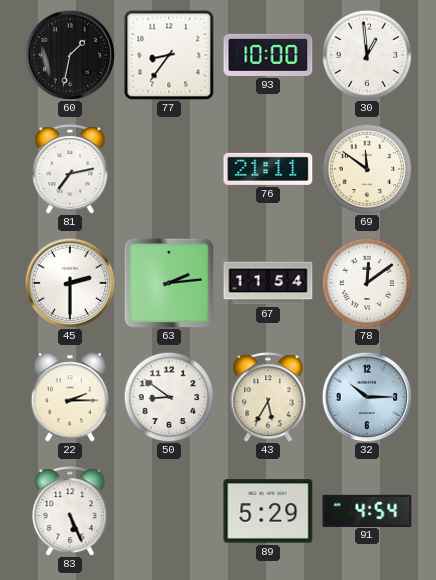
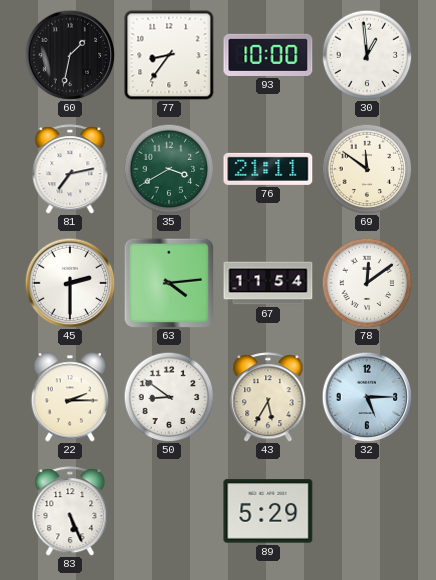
35: none -> 3:40 (169, 169)
63: 2:14 -> 4:14 (168, 282)
32: 10:15 -> 5:15 (367, 397)
91: 4:54 -> none (367, 510)
